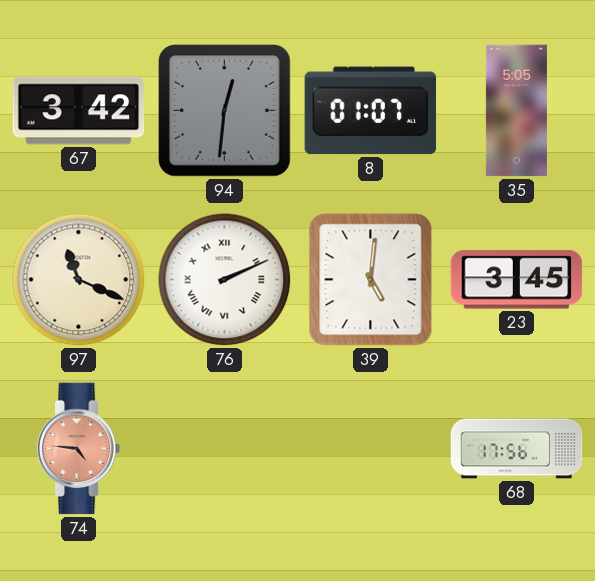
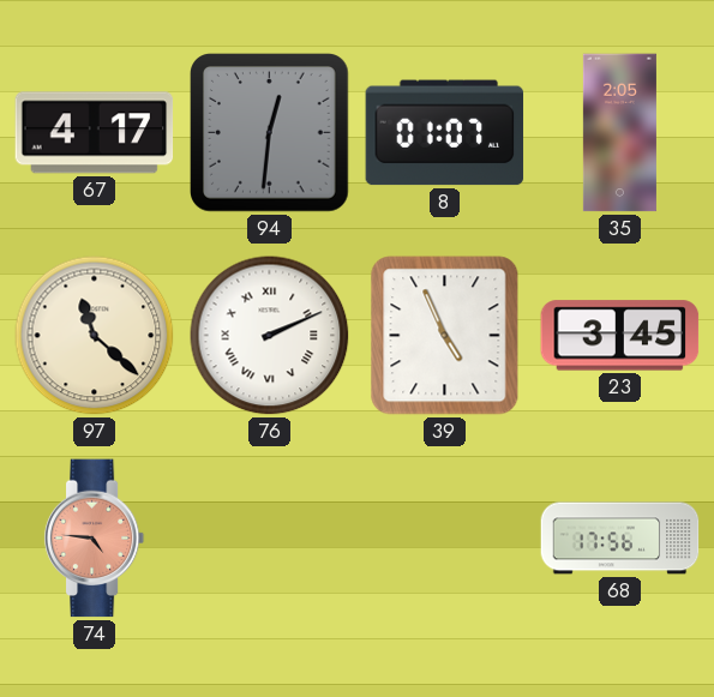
67: 3:42 -> 4:17 (95, 133)
35: 5:05 -> 2:05 (619, 133)
97: 11:19 -> 11:22 (95, 336)
39: 5:01 -> 4:56 (445, 336)
